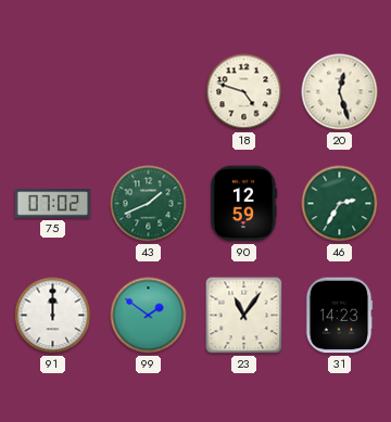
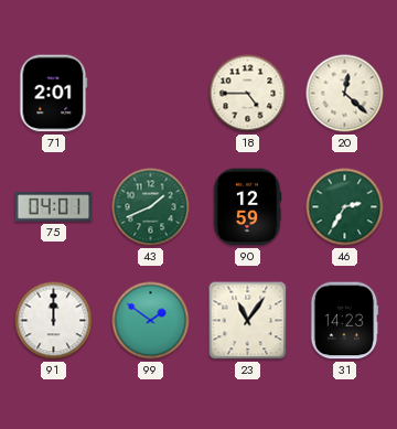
71: none -> 2:01 (54, 94)
18: 4:48 -> 4:45 (248, 94)
20: 12:27 -> 12:22 (345, 94)
75: 07:02 -> 04:01 (54, 207)
